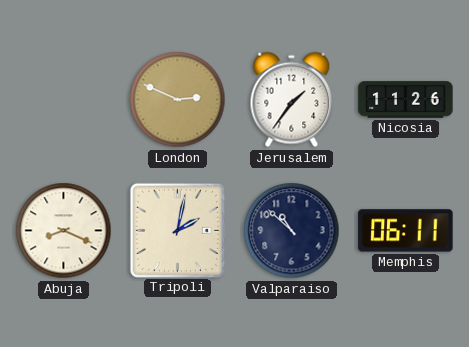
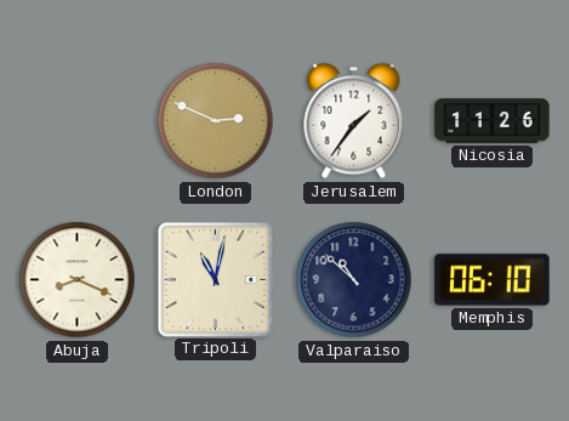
Tripoli: 2:02 -> 11:02 (215, 279)
Memphis: 06:11 -> 06:10 (493, 280)
